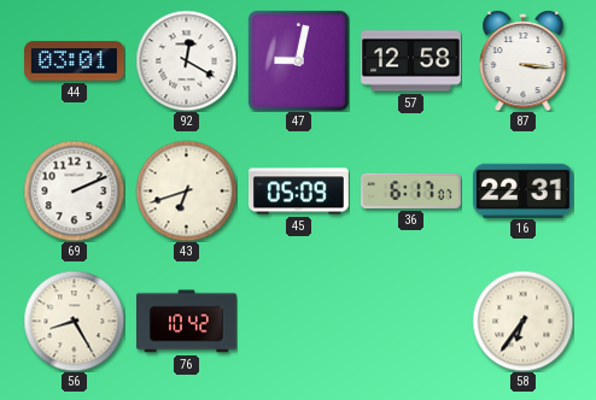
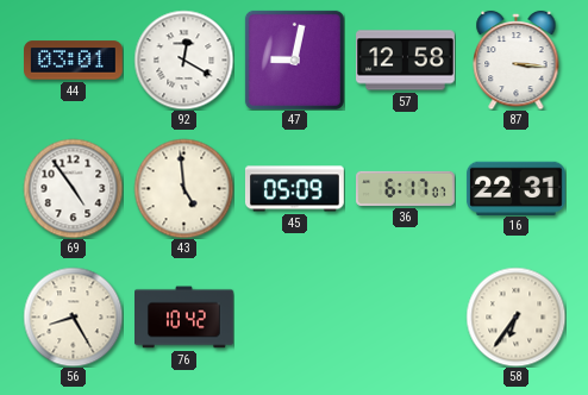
69: 2:11 -> 4:54 (73, 188)
43: 6:42 -> 4:59 (183, 188)
